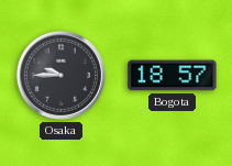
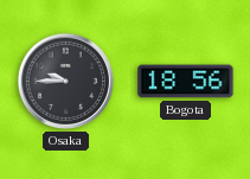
Bogota: 18:57 -> 18:56 (186, 82)
